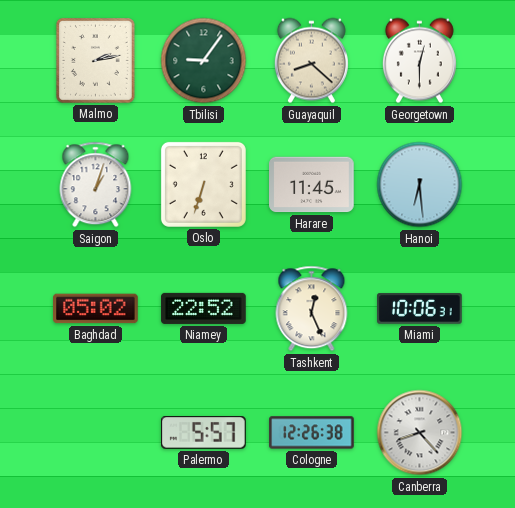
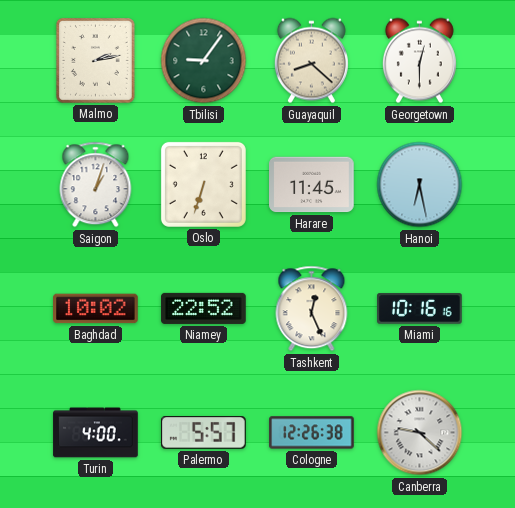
Hanoi: 6:29 -> 6:28 (420, 185)
Baghdad: 05:02 -> 10:02 (96, 309)
Miami: 10:06 -> 10:16 (420, 309)
Turin: none -> 4:00 (96, 433)
Canberra: 8:23 -> 9:22 (420, 433)
